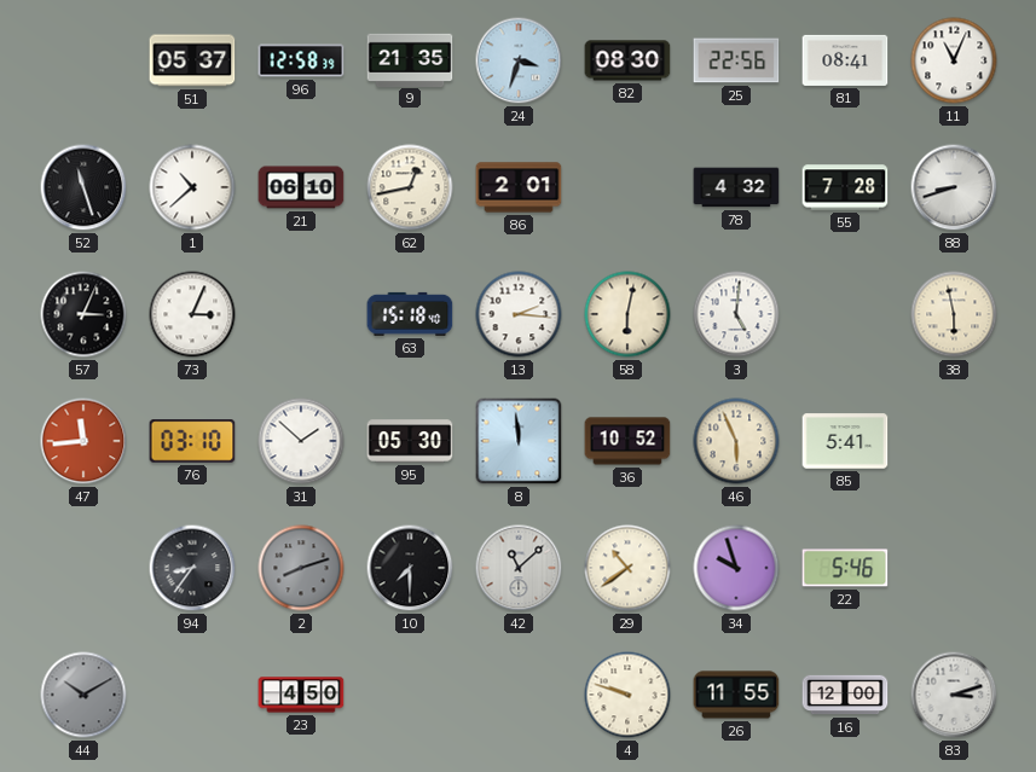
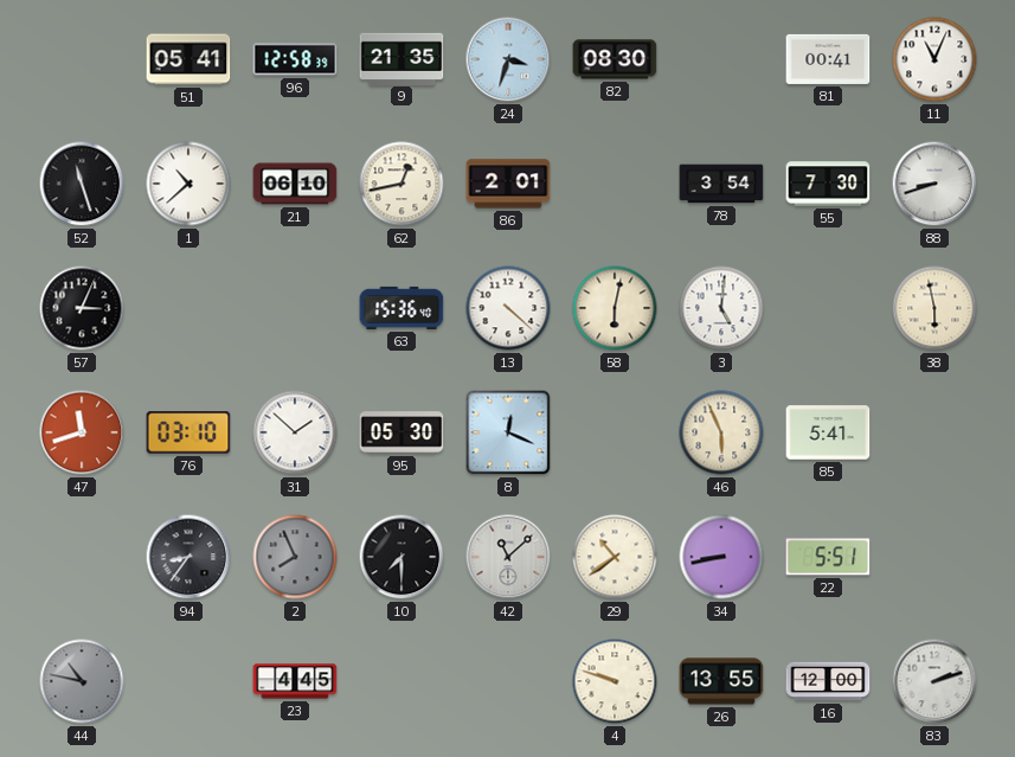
51: 05:37 -> 05:41 (188, 59)
25: 22:56 -> none (736, 60)
81: 08:41 -> 00:41 (828, 59)
78: 4:32 -> 3:54 (721, 184)
55: 7:28 -> 7:30 (828, 184)
73: 3:04 -> none (192, 314)
63: 15:18 -> 15:36 (401, 308)
13: 2:16 -> 4:22 (508, 308)
47: 11:44 -> 11:42 (82, 432)
8: 11:59 -> 12:19 (508, 432)
36: 10:52 -> none (627, 441)
2: 8:12 -> 7:56 (295, 557)
34: 9:57 -> 8:43 (721, 557)
22: 5:46 -> 5:51 (828, 557)
44: 10:10 -> 10:47 (82, 681)
23: 4:50 -> 4:45 (295, 681)
26: 11:55 -> 13:55 (721, 681)
83: 3:12 -> 2:12 (934, 681)
